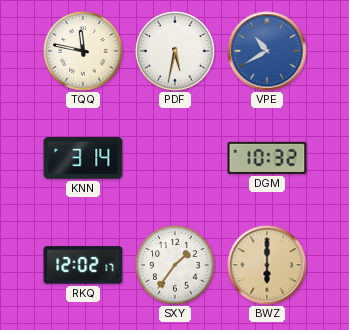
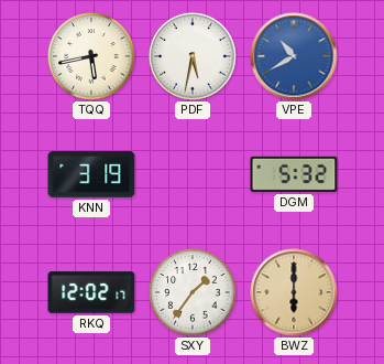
TQQ: 11:47 -> 5:43 (91, 56)
KNN: 3:14 -> 3:19 (91, 174)
DGM: 10:32 -> 5:32 (294, 174)
